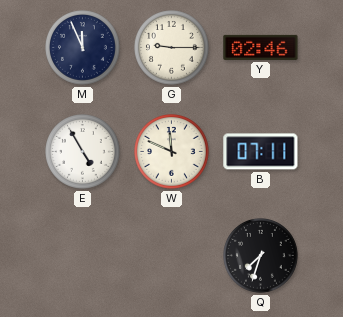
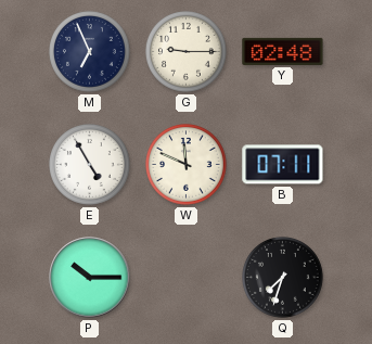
M: 11:56 -> 6:56 (90, 52)
Y: 02:46 -> 02:48 (283, 51)
P: none -> 10:15 (90, 278)
